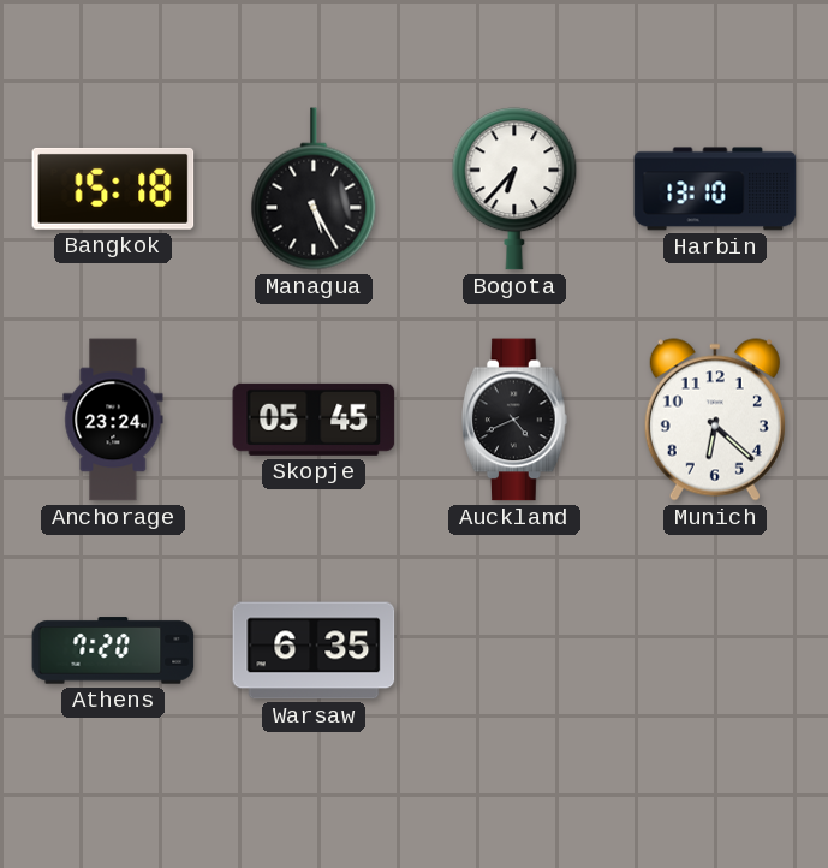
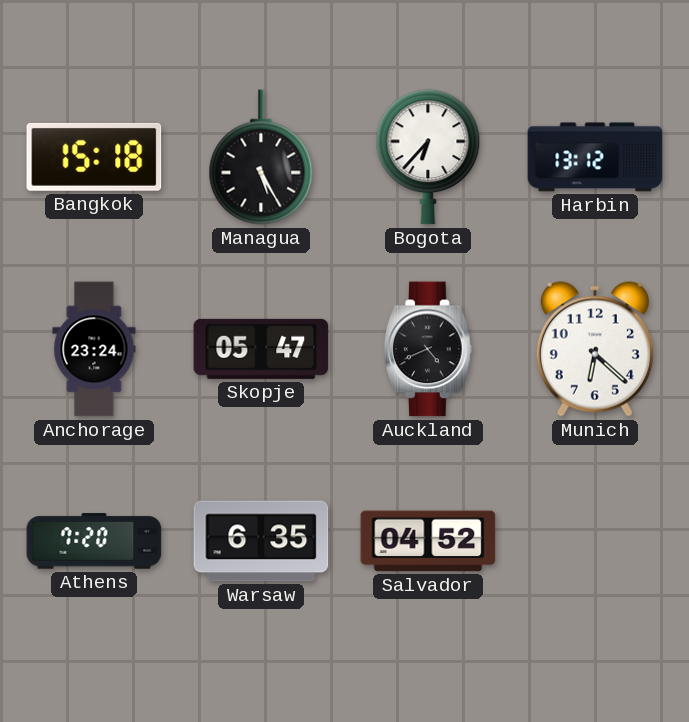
Harbin: 13:10 -> 13:12 (595, 157)
Skopje: 05:45 -> 05:47 (261, 349)
Salvador: none -> 04:52 (428, 541)
